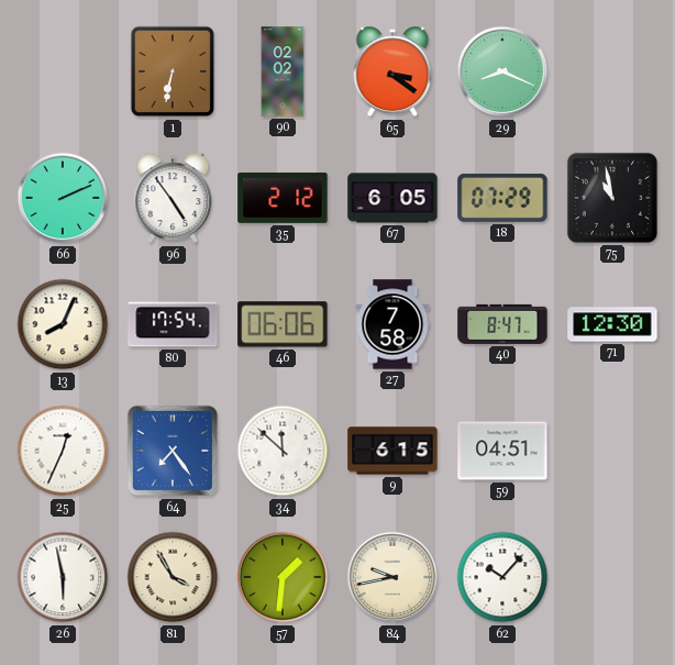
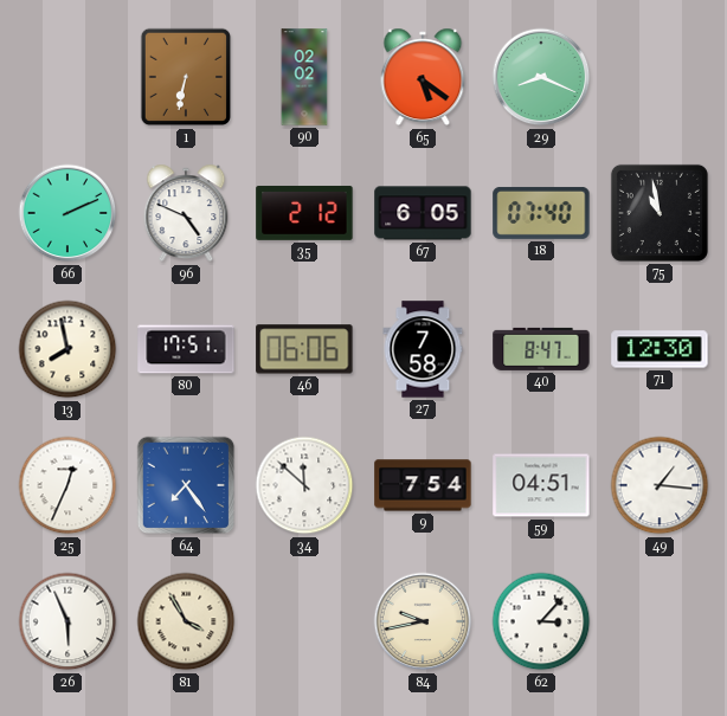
65: 3:21 -> 5:21 (423, 77)
96: 4:54 -> 4:49 (186, 213)
18: 07:29 -> 07:40 (541, 213)
13: 8:04 -> 7:58 (67, 349)
80: 17:54 -> 17:51 (186, 349)
9: 6:15 -> 7:54 (423, 485)
49: none -> 1:16 (660, 485)
26: 5:58 -> 5:56 (67, 621)
57: 1:31 -> none (283, 577)
62: 10:07 -> 3:07 (541, 621)
